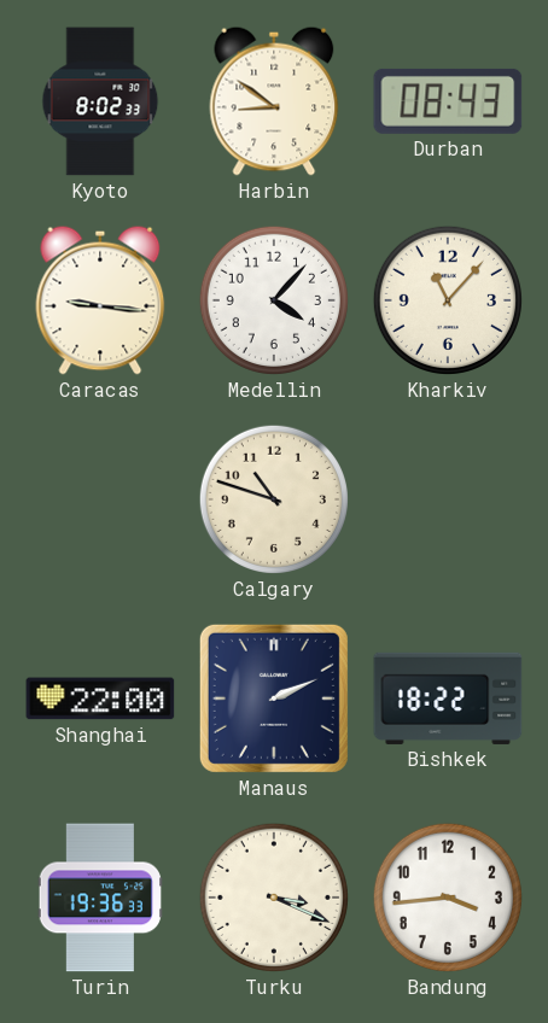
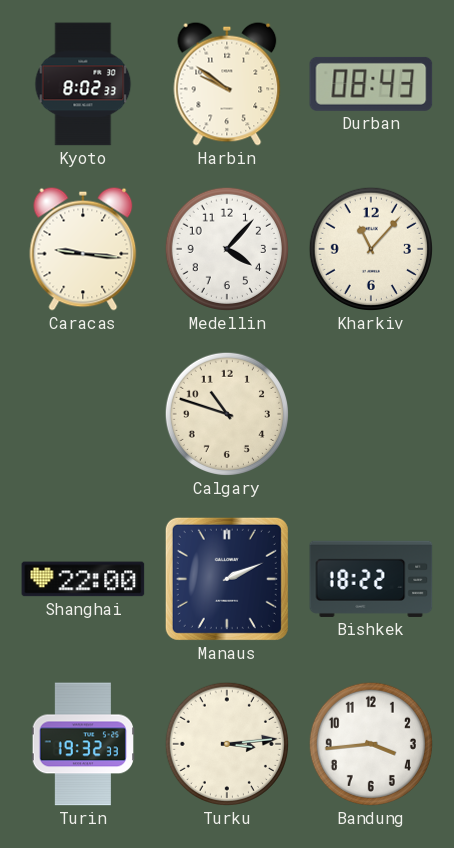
Harbin: 8:51 -> 9:51 (227, 84)
Turin: 19:36 -> 19:32 (83, 744)
Turku: 3:19 -> 3:14 (227, 744)
